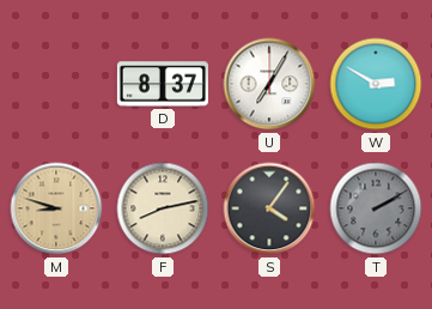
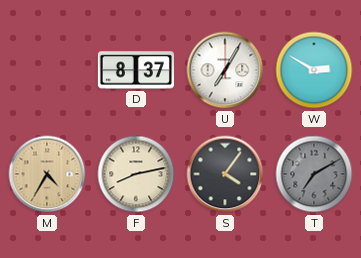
M: 8:48 -> 4:35 (47, 174)
T: 2:10 -> 7:10 (314, 174)
